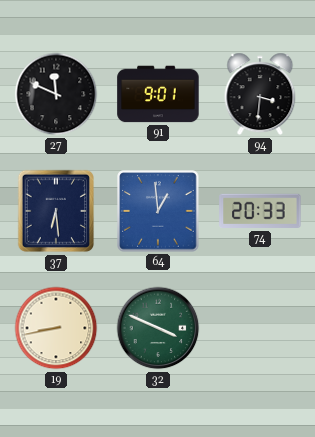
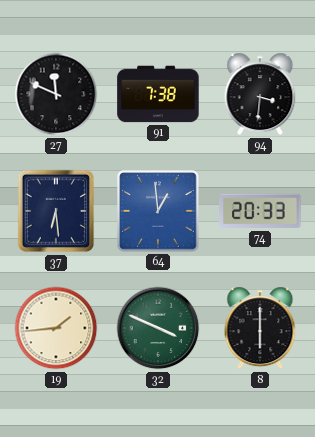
91: 9:01 -> 7:38 (158, 94)
19: 8:43 -> 1:44 (56, 328)
8: none -> 6:00 (260, 328)
